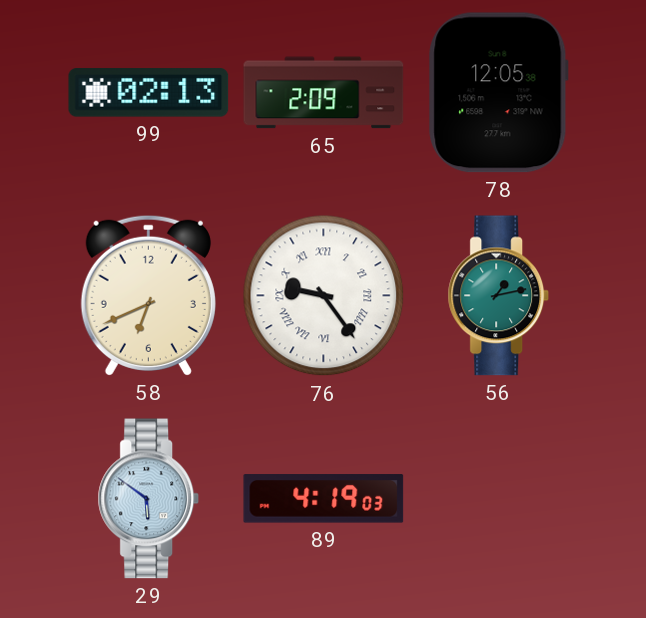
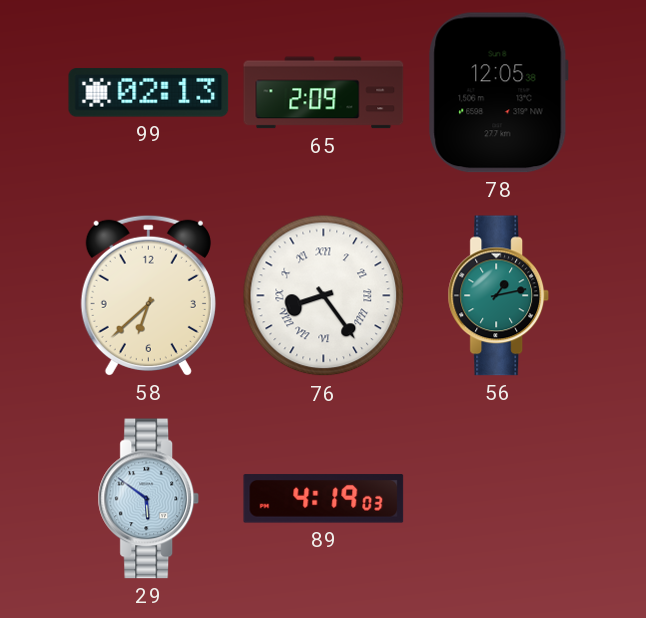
58: 6:41 -> 6:38 (148, 295)
76: 9:24 -> 8:24 (324, 296)
